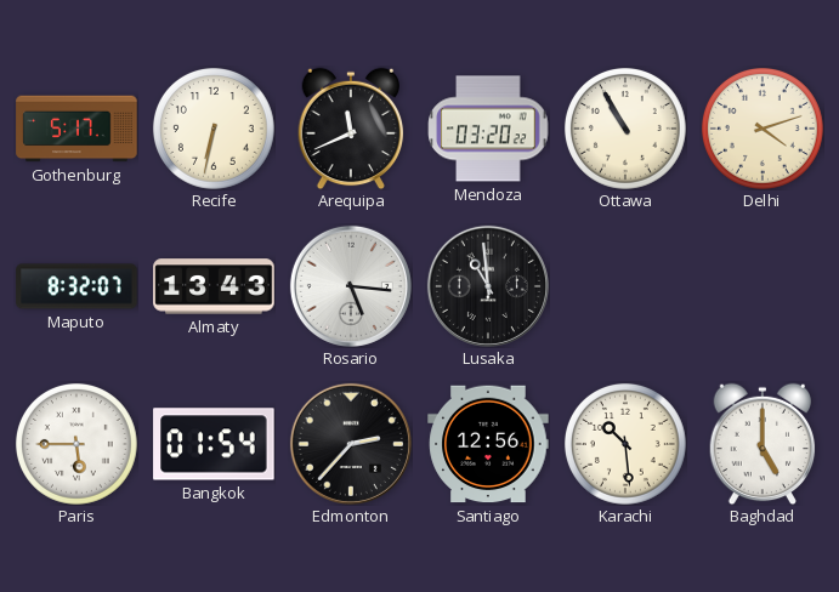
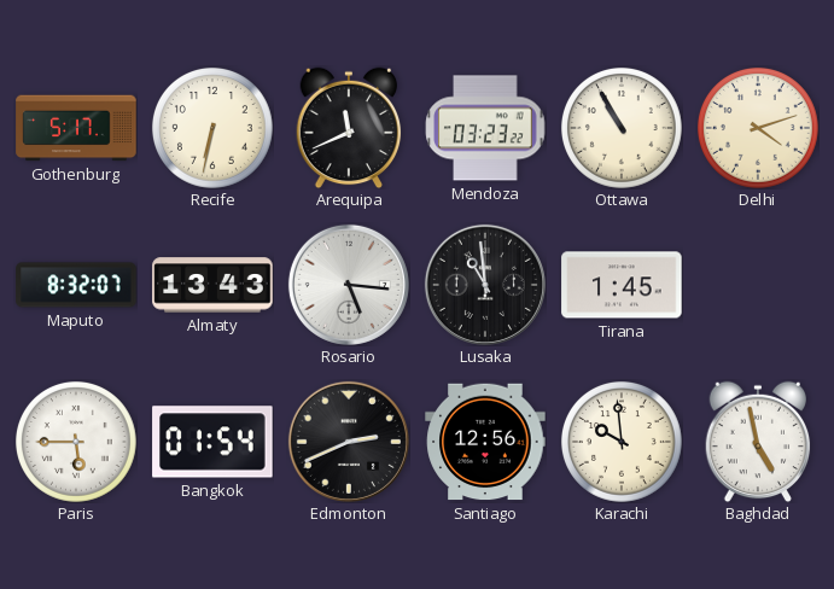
Mendoza: 03:20 -> 03:23 (485, 128)
Tirana: none -> 1:45 (622, 285)
Edmonton: 2:37 -> 2:41 (349, 442)
Karachi: 10:29 -> 9:59 (622, 442)
Baghdad: 5:00 -> 4:58 (758, 442)
